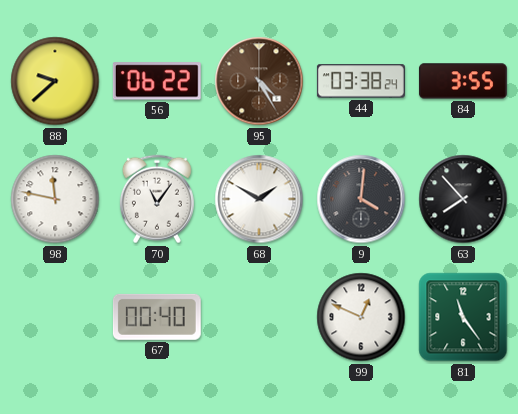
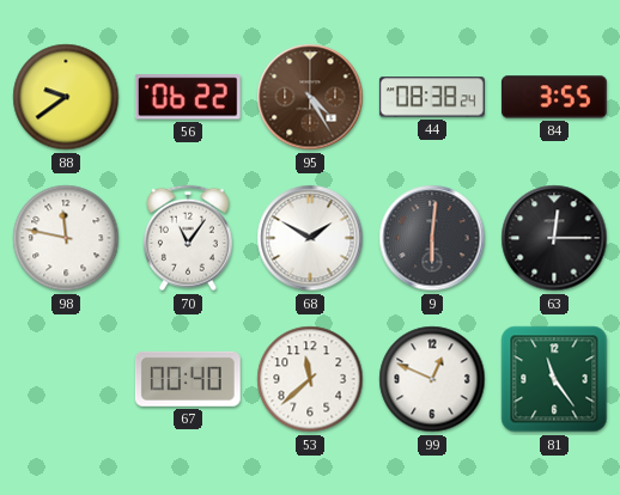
88: 9:38 -> 9:39 (66, 97)
44: 03:38 -> 08:38 (432, 97)
9: 4:01 -> 6:01 (432, 238)
63: 7:53 -> 12:15 (554, 238)
53: none -> 11:38 (310, 379)
